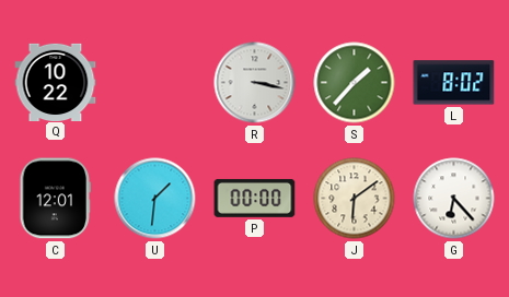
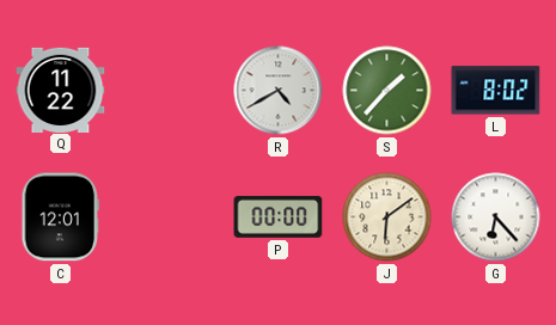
Q: 10:22 -> 11:22 (61, 90)
R: 3:17 -> 4:40 (279, 91)
U: 1:31 -> none (155, 199)
